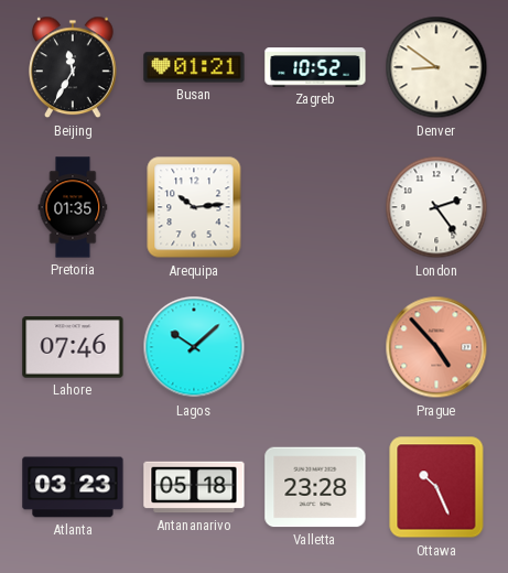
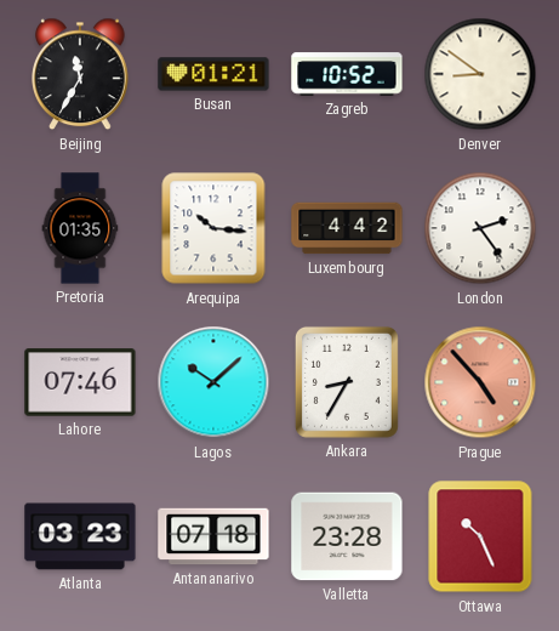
Arequipa: 10:14 -> 10:16 (213, 228)
Luxembourg: none -> 4:42 (347, 228)
Ankara: none -> 8:35 (347, 382)
Antananarivo: 05:18 -> 07:18 (213, 536)
